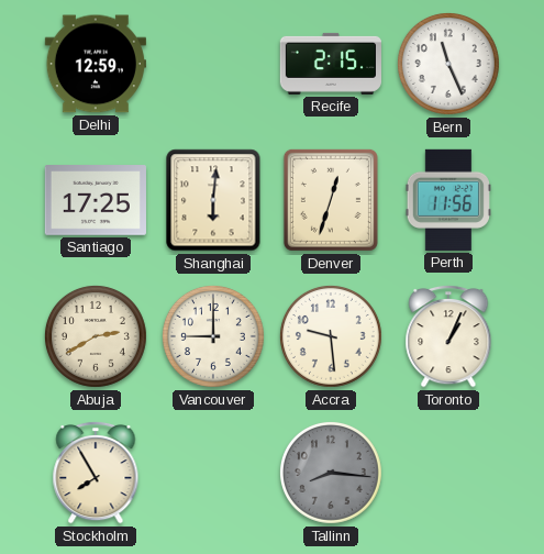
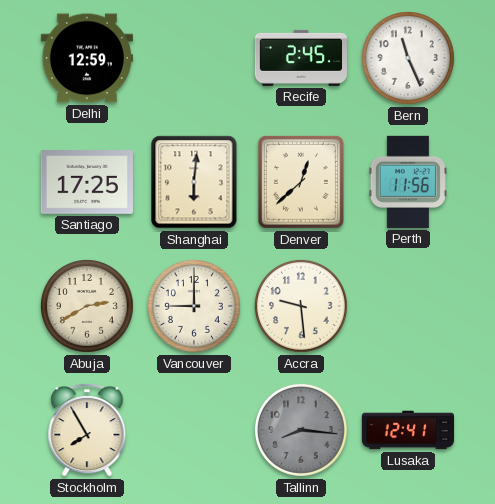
Recife: 2:15 -> 2:45 (301, 58)
Denver: 12:33 -> 12:38 (301, 182)
Toronto: 1:04 -> none (448, 336)
Lusaka: none -> 12:41 (407, 430)
